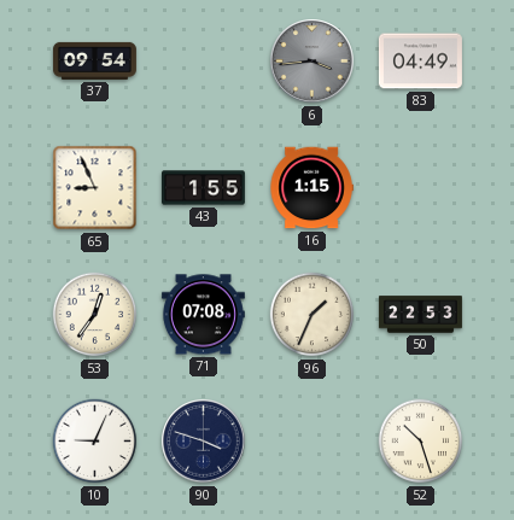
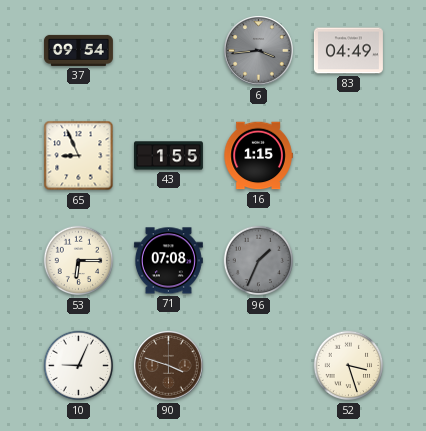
53: 12:36 -> 6:15 (79, 261)
96 dial: cream -> grey (259, 261)
50: 22:53 -> none (420, 315)
90 dial: navy -> brown (169, 366)
52: 10:27 -> 3:27 (349, 366)
